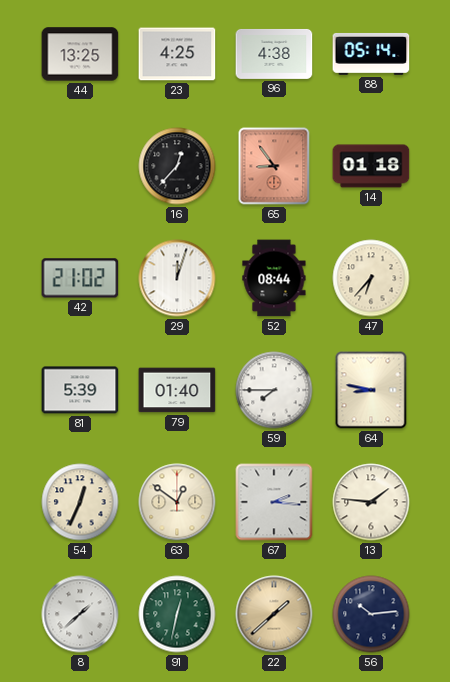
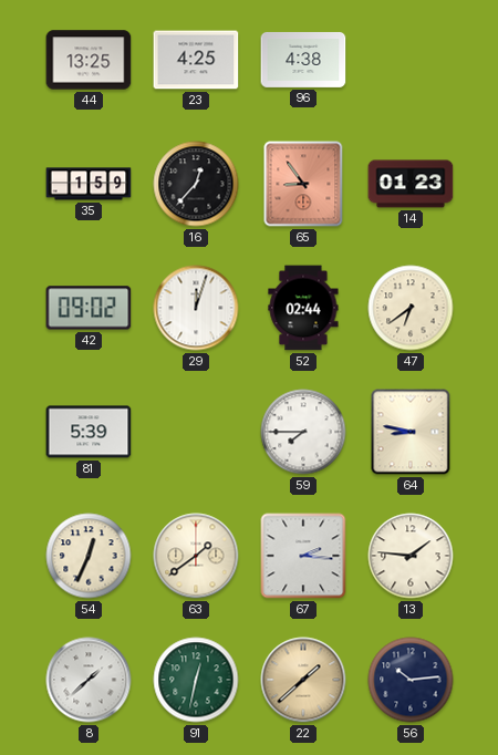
88: 05:14 -> none (371, 54)
35: none -> 1:59 (89, 184)
14: 01:18 -> 01:23 (411, 184)
42: 21:02 -> 09:02 (89, 308)
52: 08:44 -> 02:44 (303, 308)
47: 6:37 -> 6:39 (411, 308)
79: 01:40 -> none (177, 390)
63: 12:51 -> 1:39 (196, 556)
